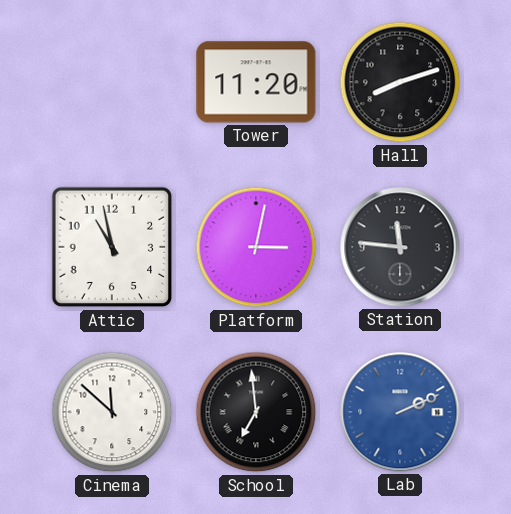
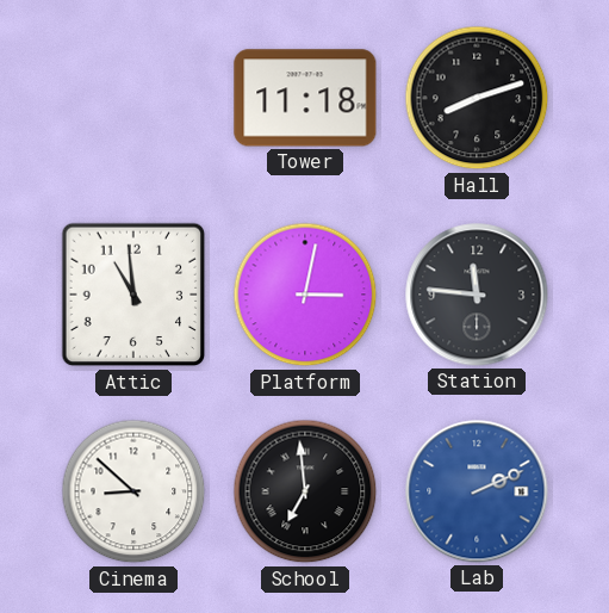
Tower: 11:20 -> 11:18 (305, 98)
Attic: 10:58 -> 10:59 (133, 295)
Cinema: 11:52 -> 8:52 (133, 491)
